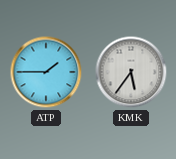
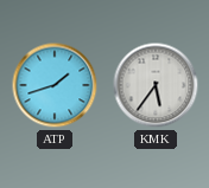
ATP: 1:45 -> 1:42 (55, 85)
